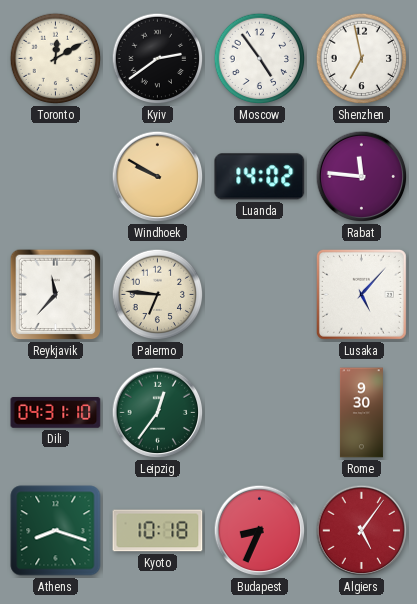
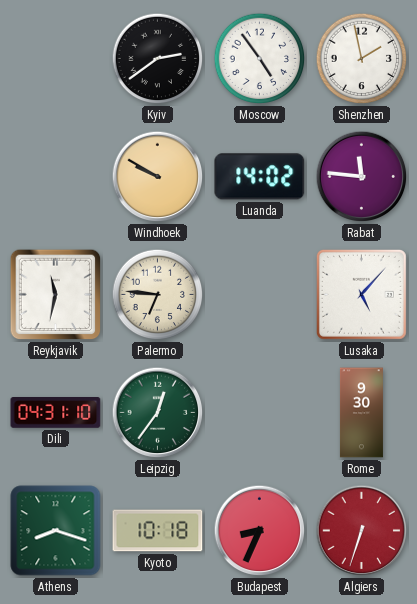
Toronto: 12:10 -> none (56, 59)
Shenzhen: 6:58 -> 1:58 (362, 59)
Reykjavik: 11:37 -> 11:32 (56, 295)
Algiers: 5:06 -> 6:33 (362, 531)
